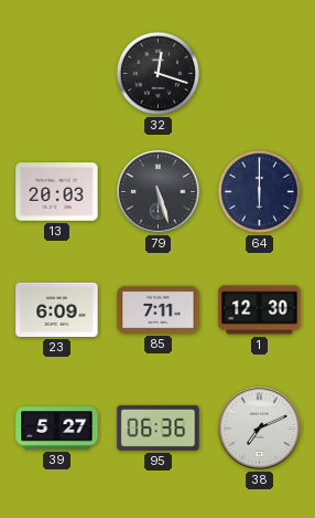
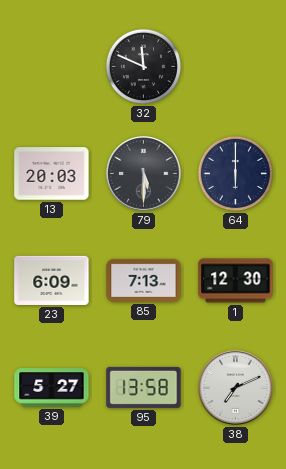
32: 12:18 -> 11:49 (143, 66)
79: 5:27 -> 5:30 (144, 174)
85: 7:11 -> 7:13 (144, 280)
95: 06:36 -> 13:58 (144, 387)
